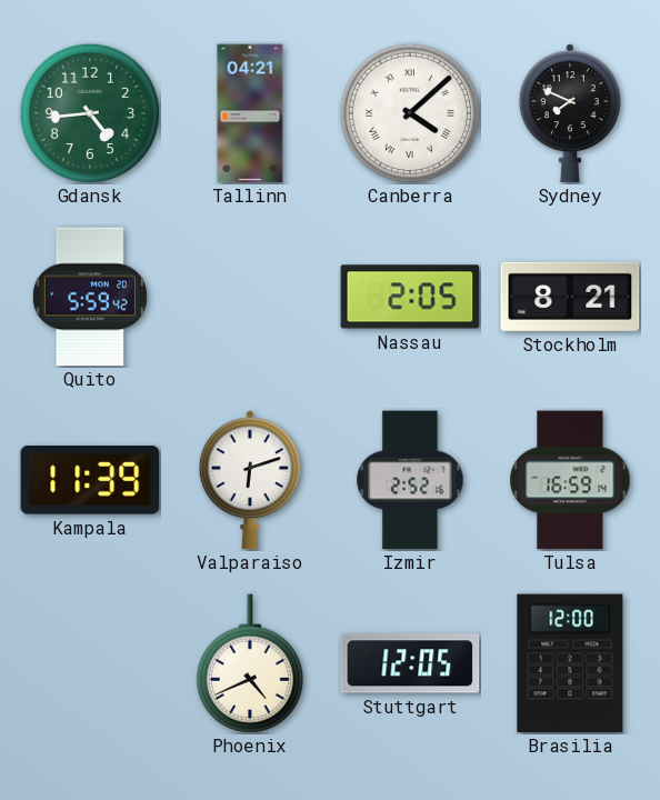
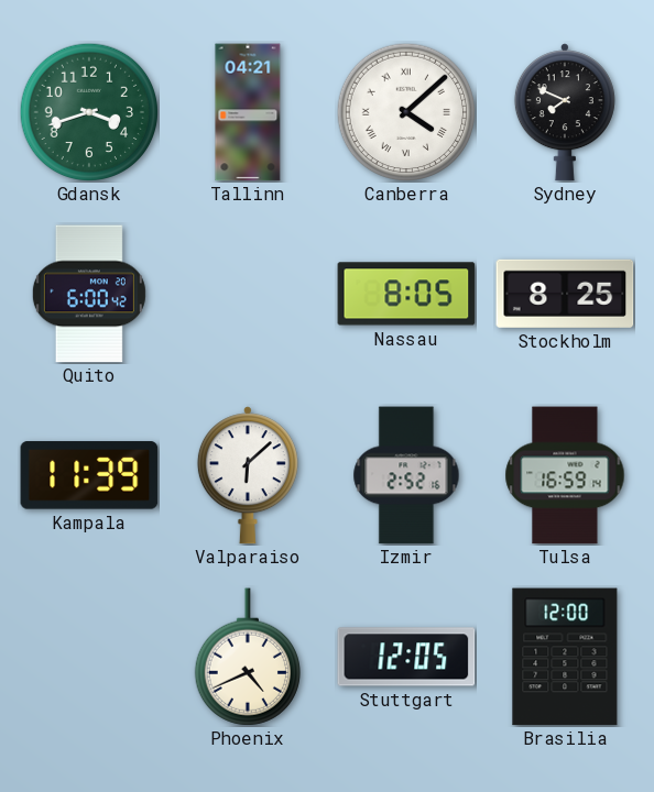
Gdansk: 4:44 -> 3:42 (89, 112)
Quito: 5:59 -> 6:00 (89, 294)
Nassau: 2:05 -> 8:05 (406, 294)
Stockholm: 8:21 -> 8:25 (565, 294)
Valparaiso: 6:12 -> 6:08 (248, 475)
